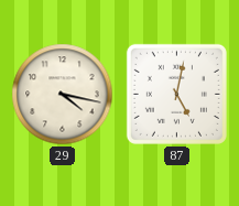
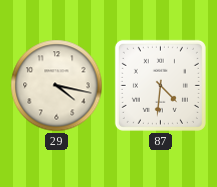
87: 5:02 -> 4:31 (160, 85)
